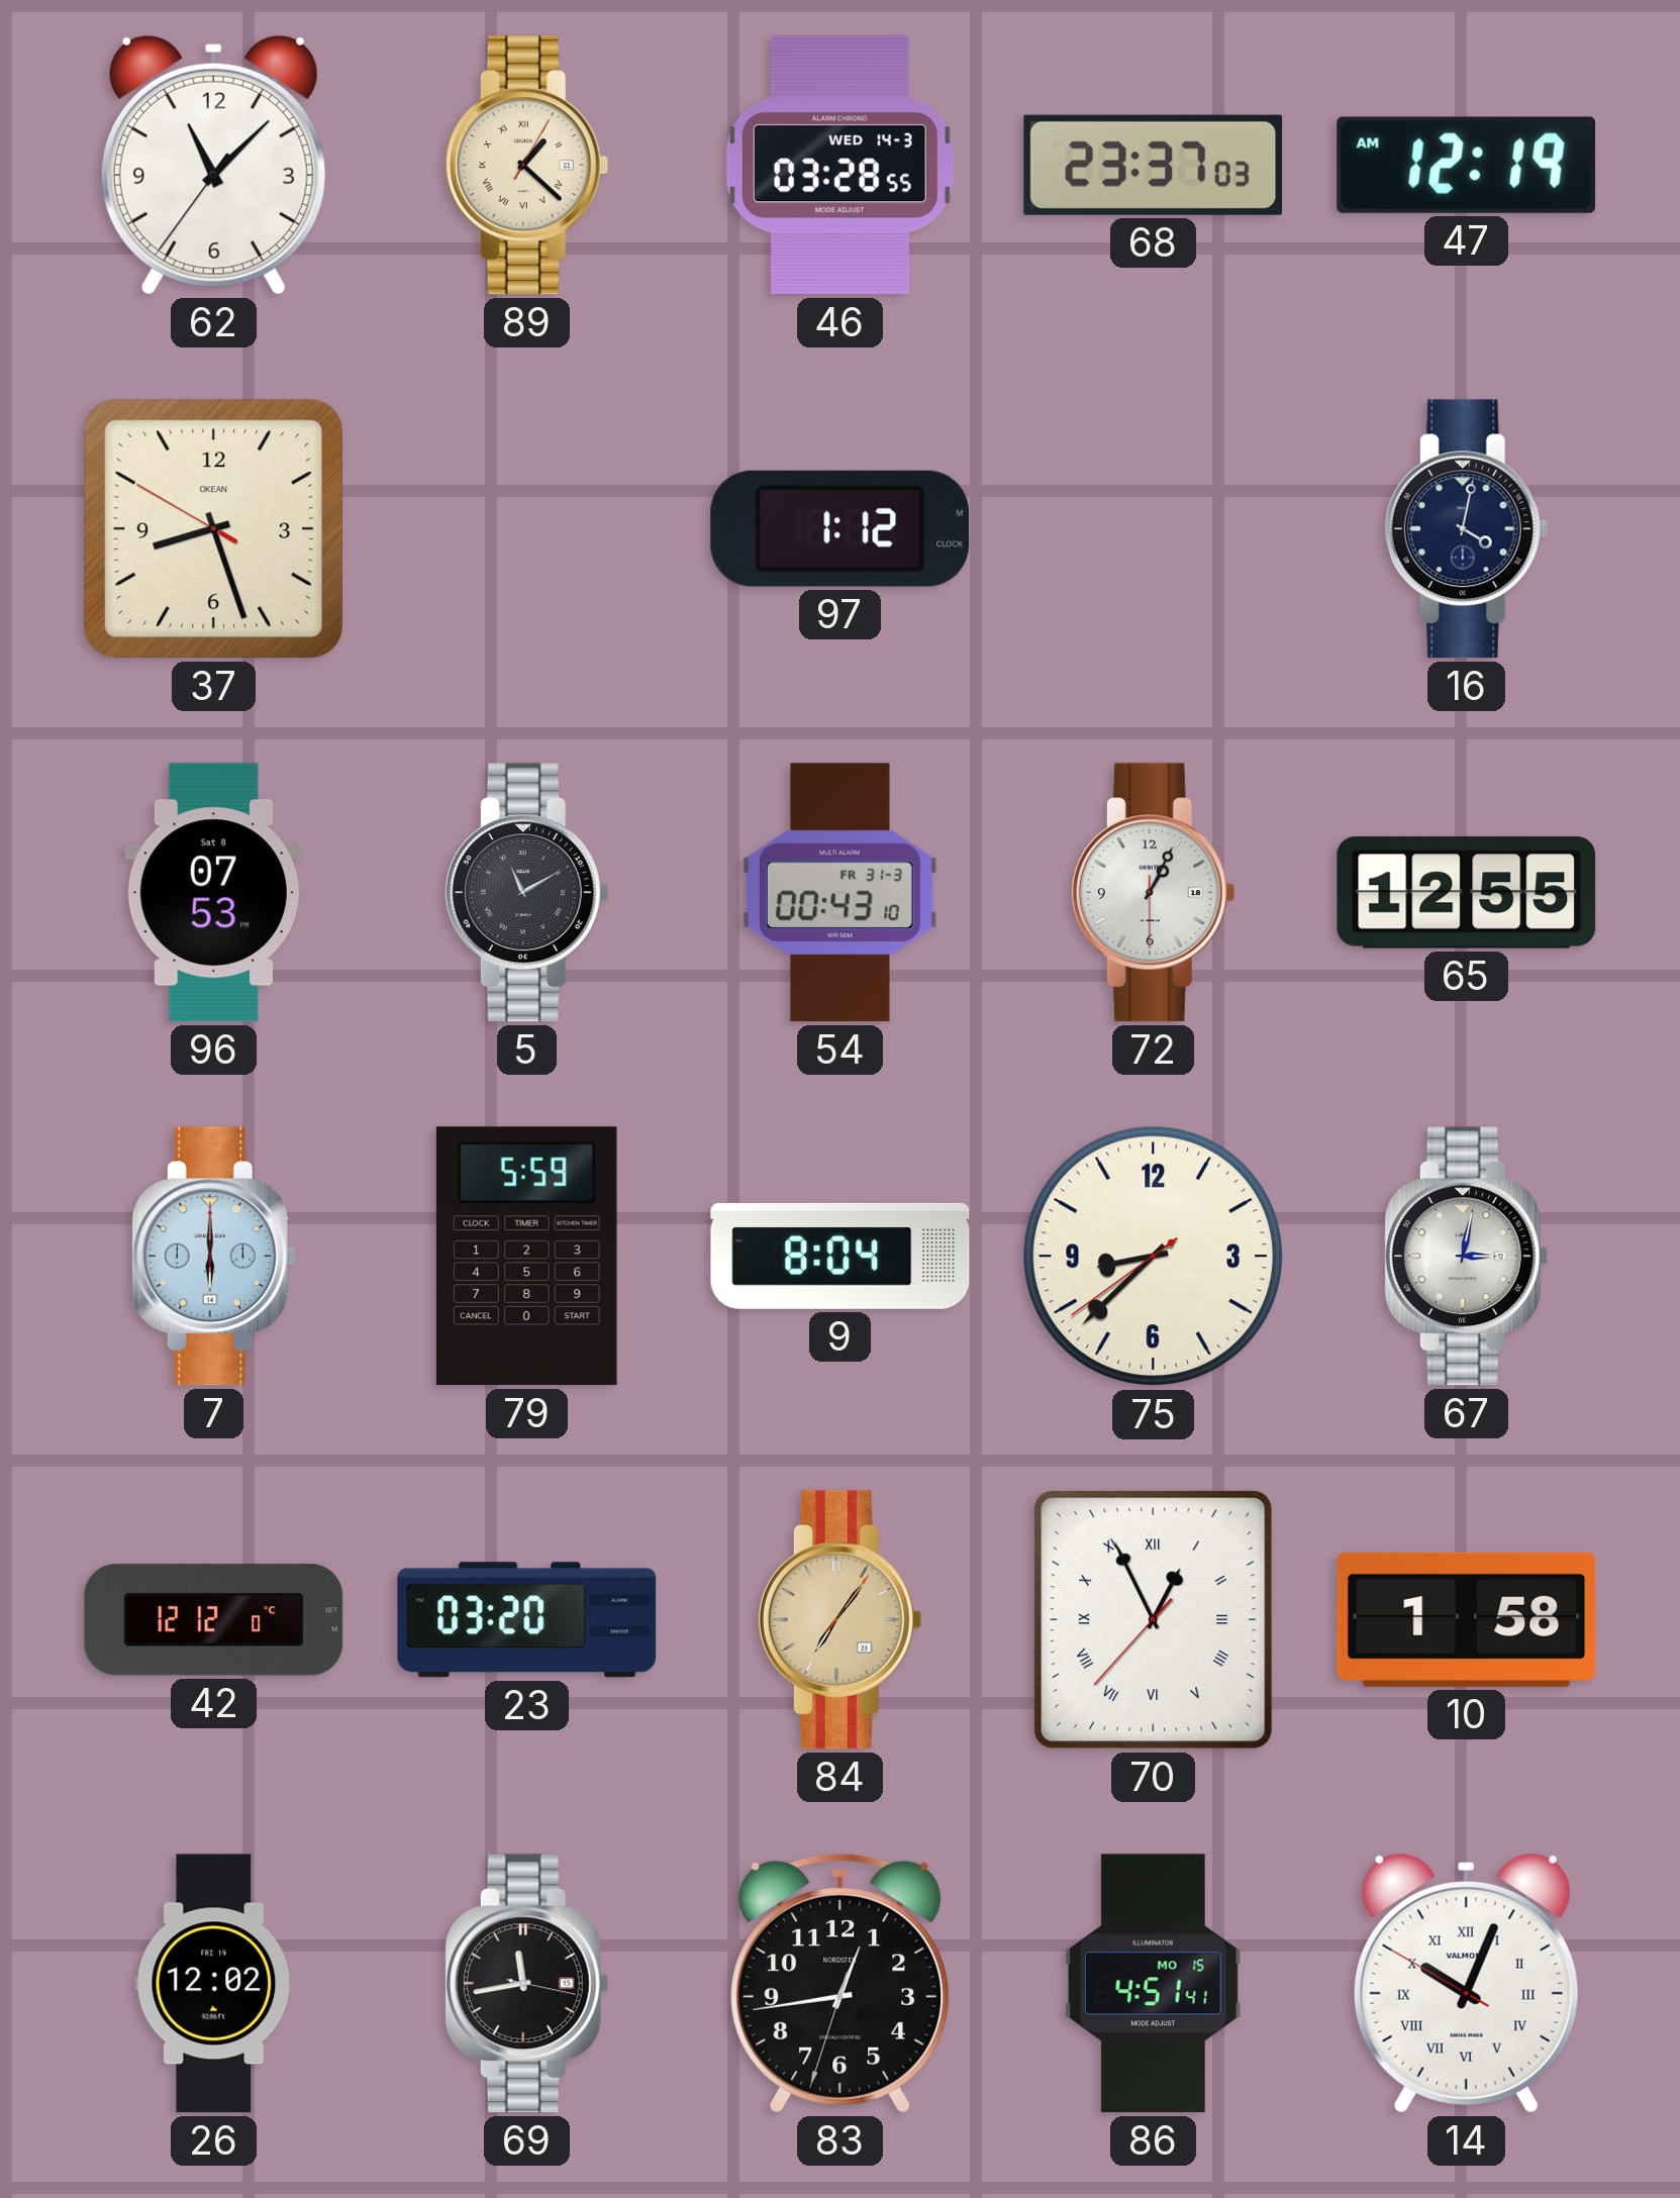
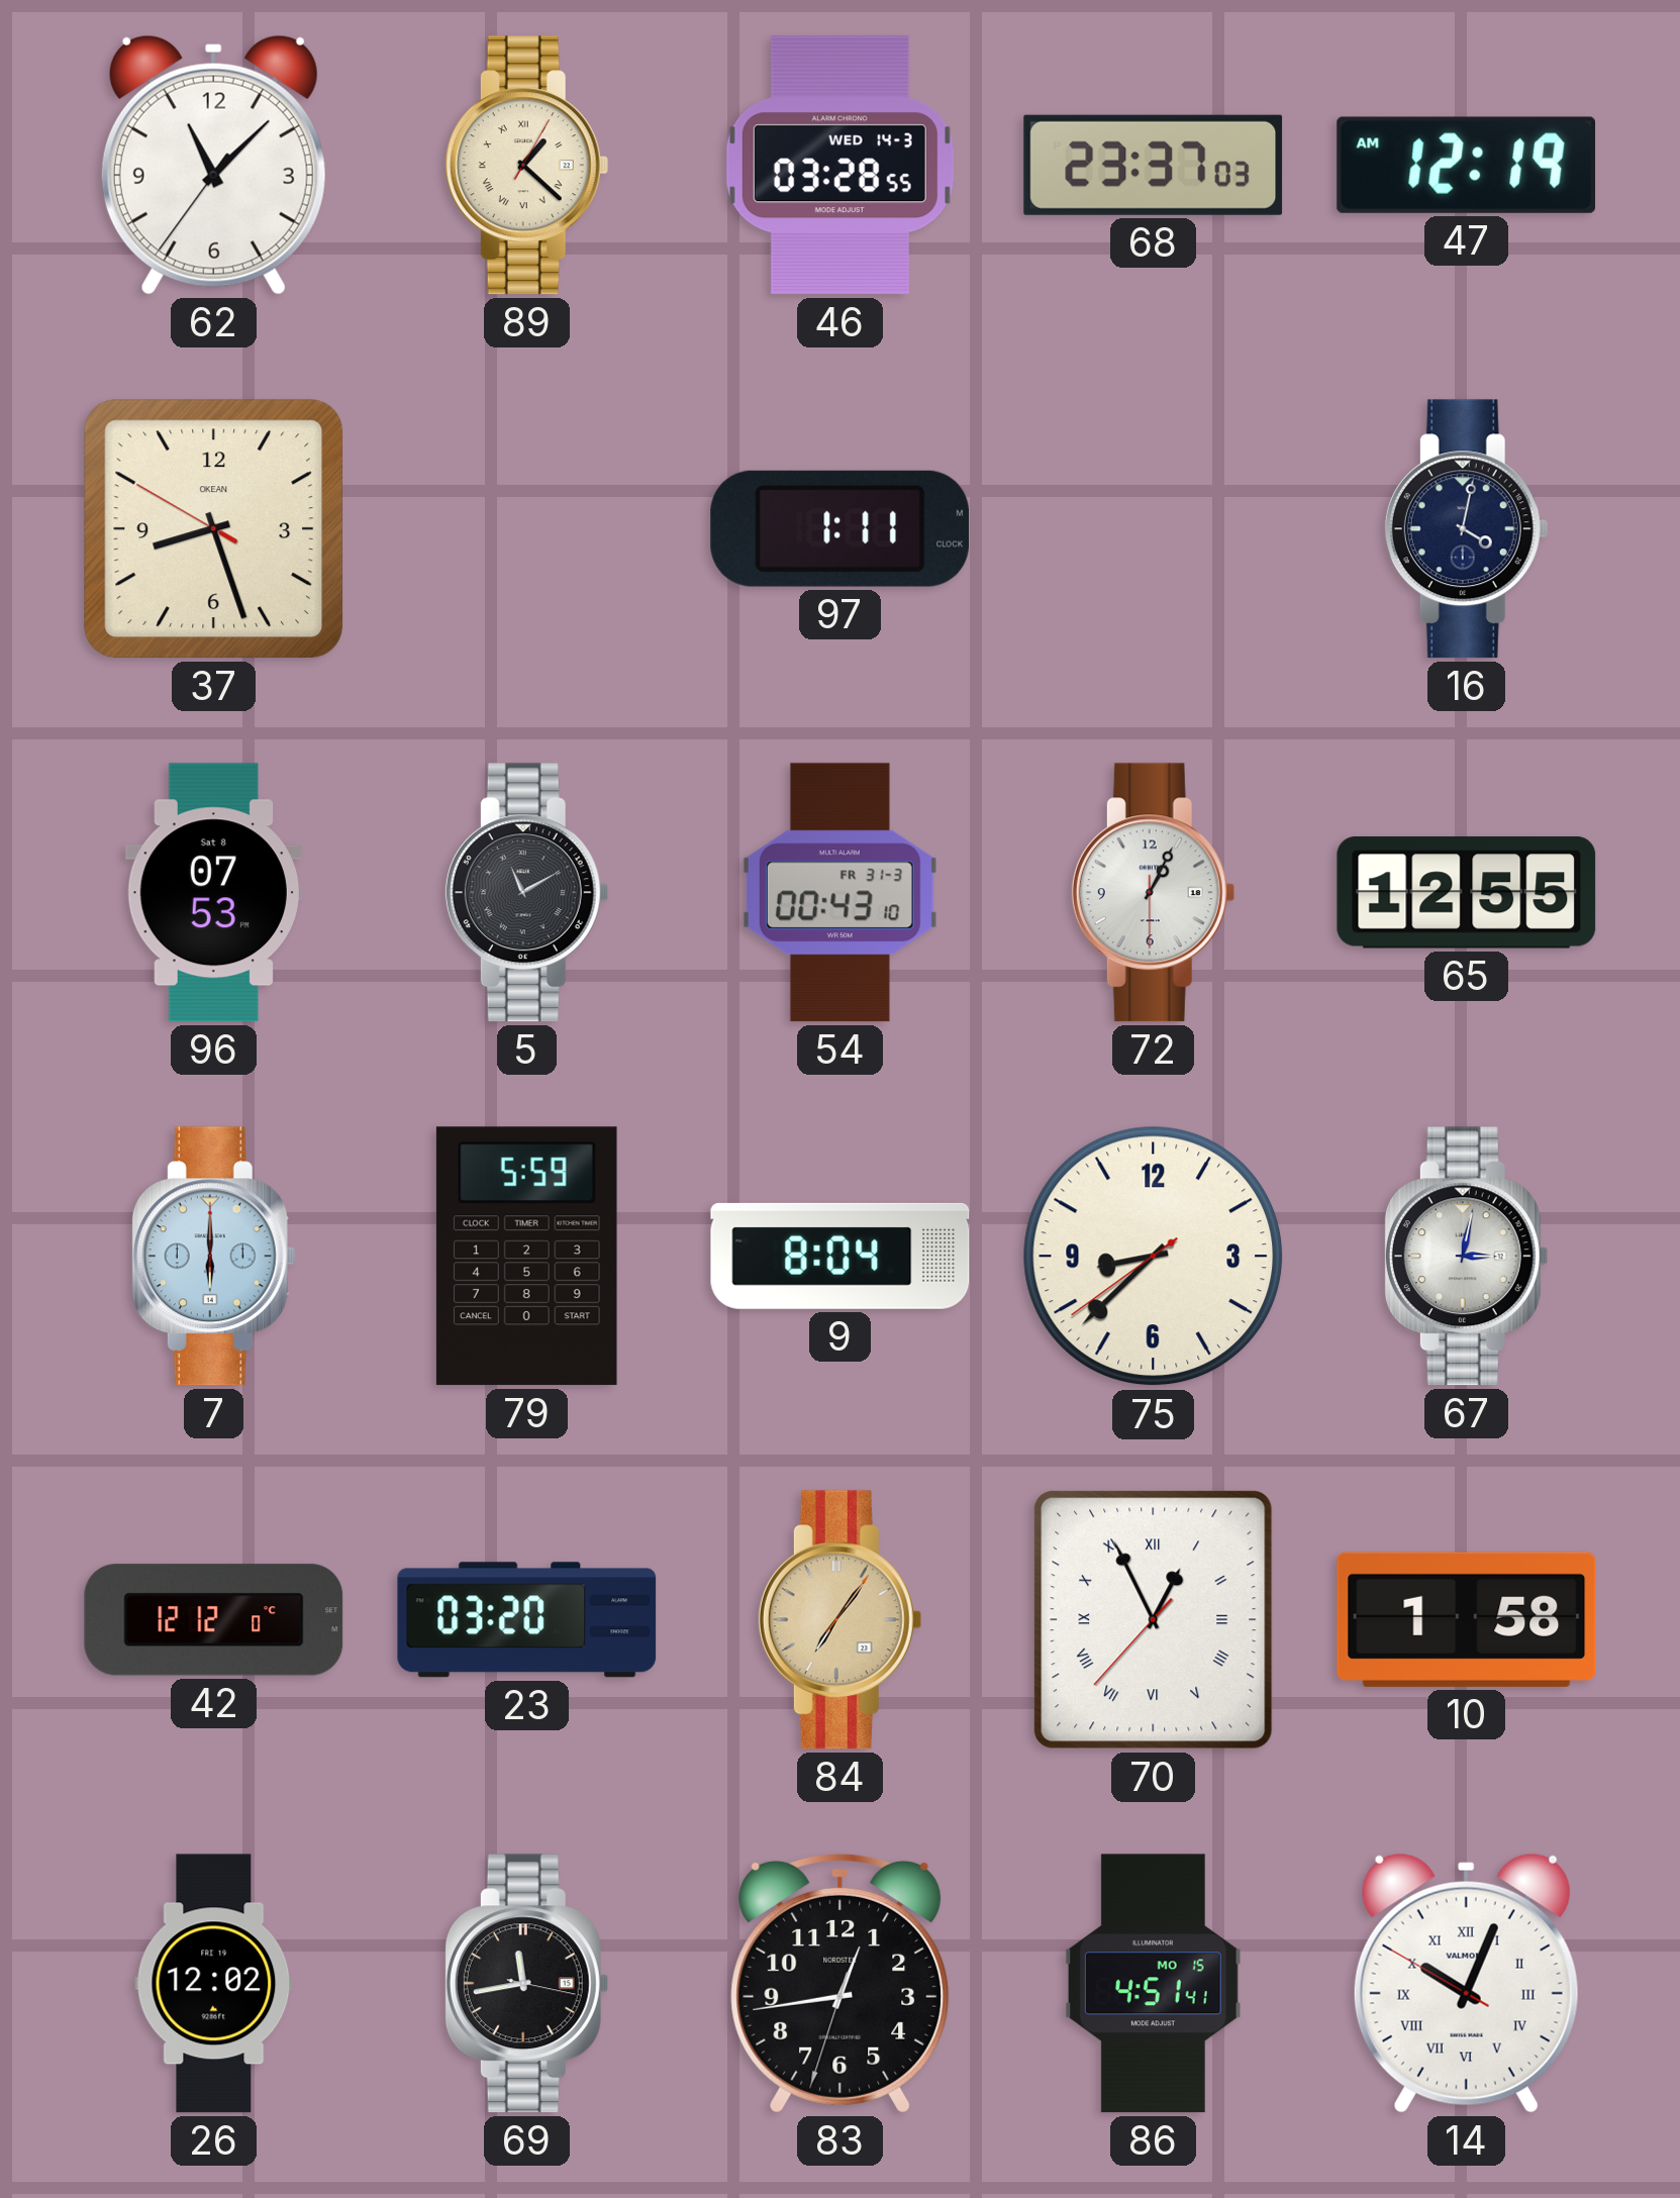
97: 1:12 -> 1:11 (839, 528)
